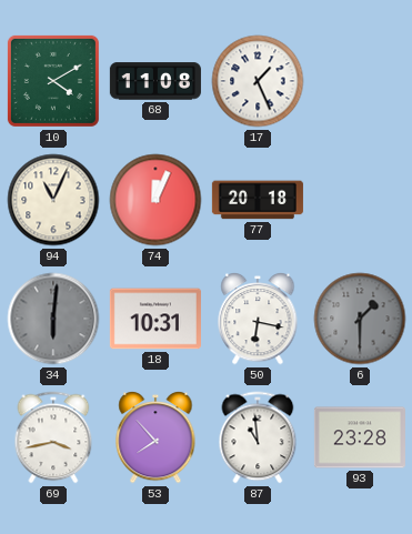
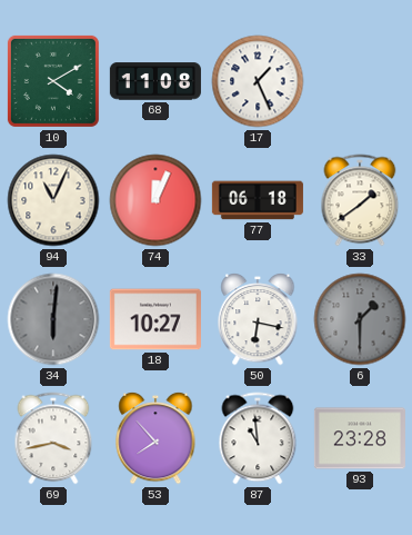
77: 20:18 -> 06:18 (258, 200)
33: none -> 1:39 (360, 200)
18: 10:31 -> 10:27 (155, 319)
